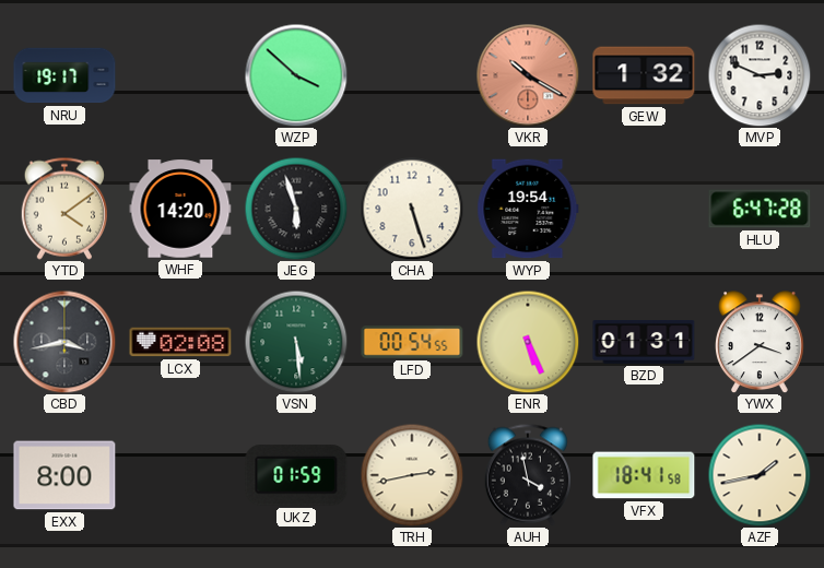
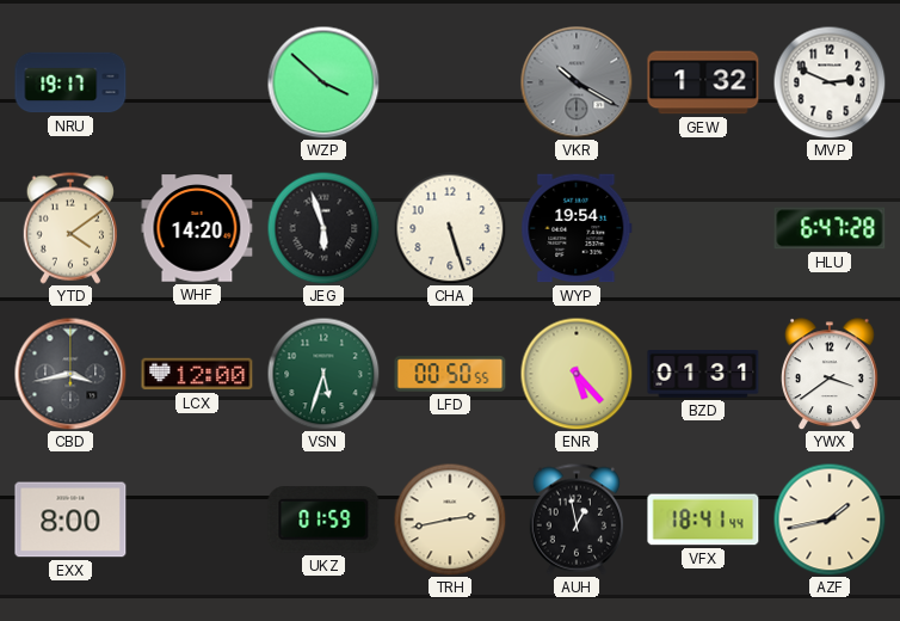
VKR dial: salmon -> grey (577, 82)
LCX: 02:08 -> 12:00 (197, 374)
VSN: 5:29 -> 5:33 (323, 374)
LFD: 00:54 -> 00:50 (450, 374)
ENR: 5:26 -> 5:23 (577, 374)
AUH: 3:58 -> 12:58 (575, 519)
VFX: 18:41:58 -> 18:41:44 (703, 519)
